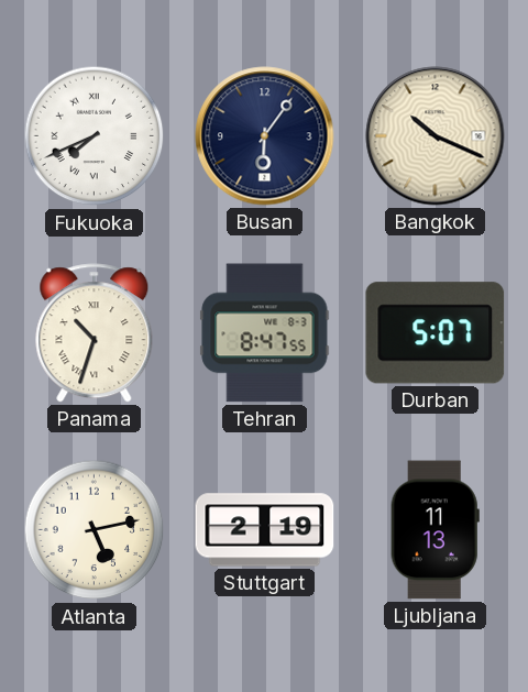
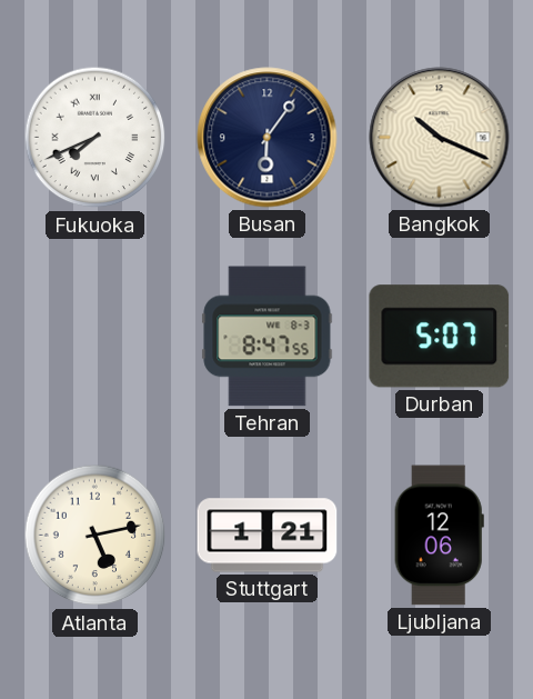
Panama: 10:33 -> none (95, 333)
Stuttgart: 2:19 -> 1:21 (268, 536)
Ljubljana: 11:13 -> 12:06 (439, 536)
